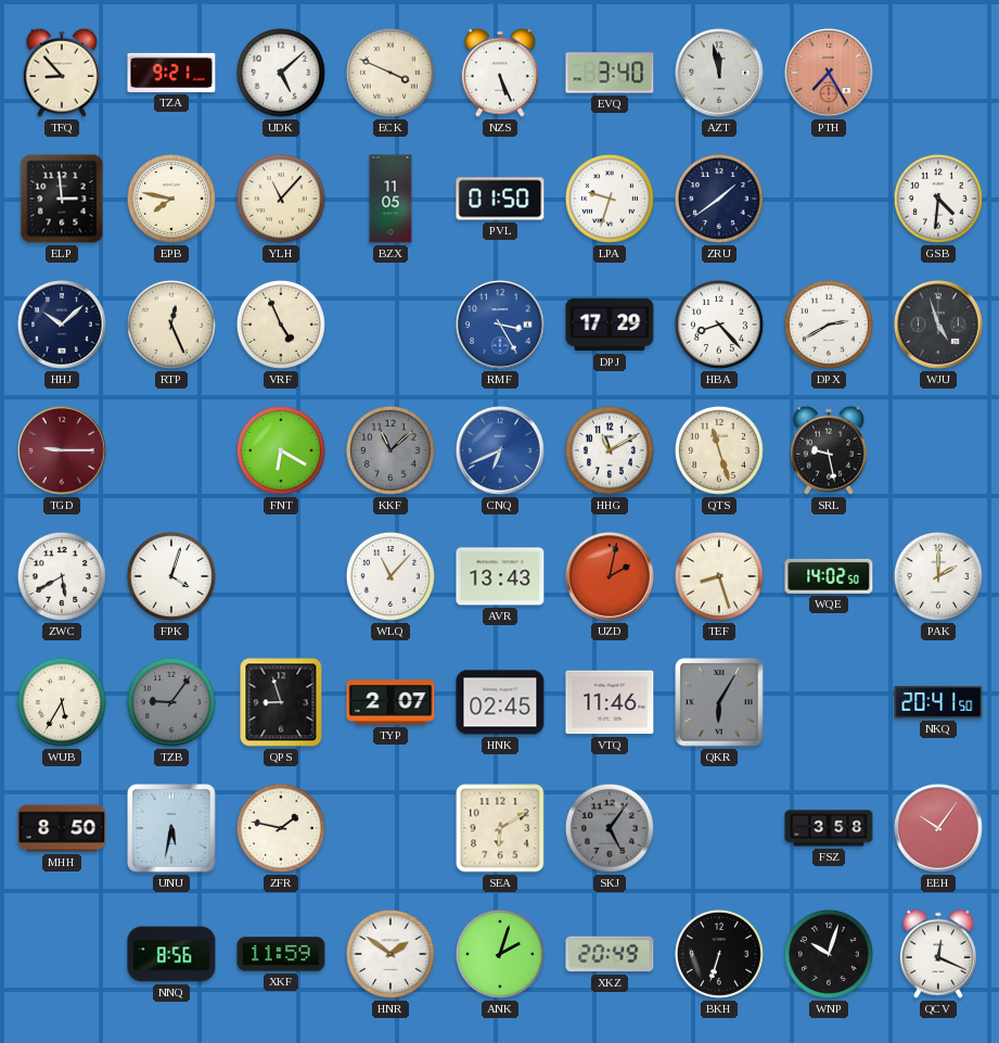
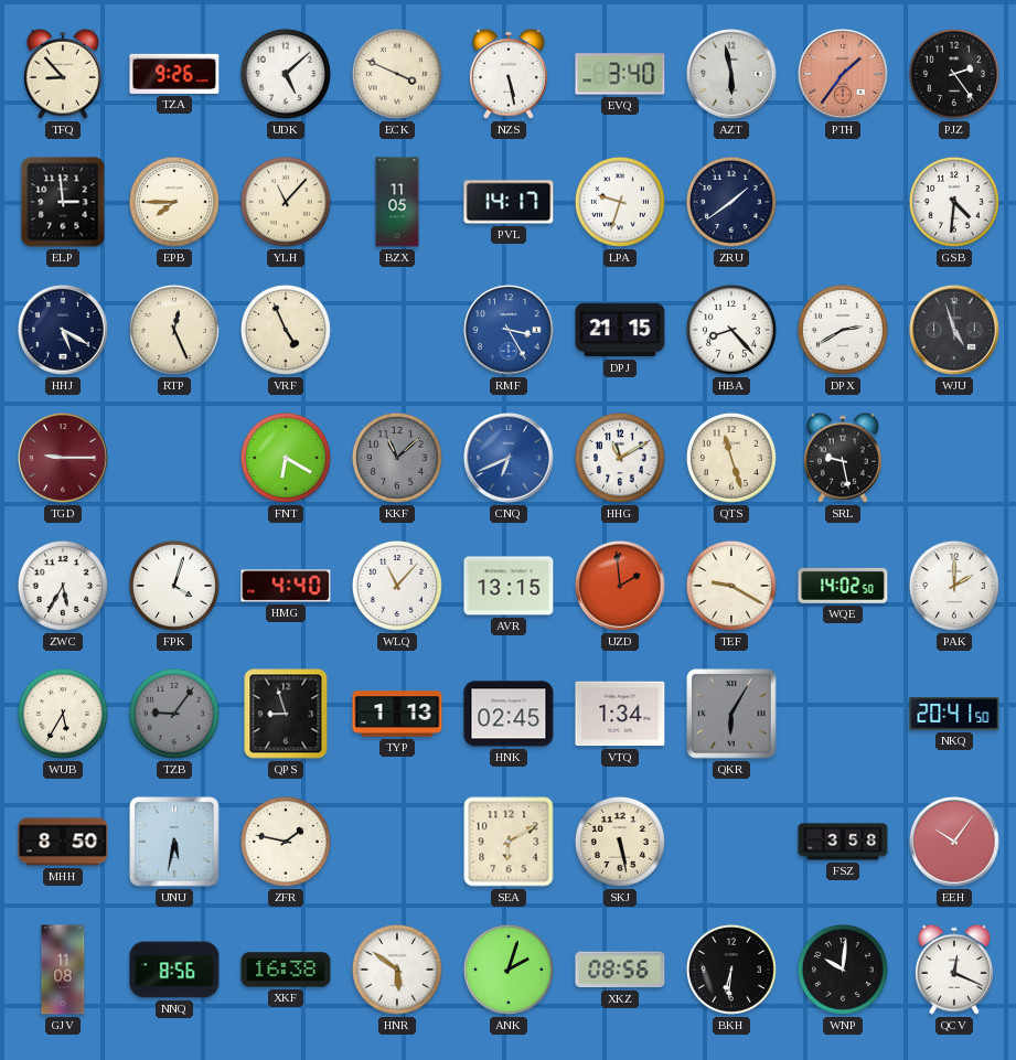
TZA: 9:21 -> 9:26 (174, 74)
NZS: 5:26 -> 5:28 (509, 74)
AZT: 11:58 -> 5:58 (731, 74)
PTH: 7:25 -> 1:36 (843, 74)
PJZ: none -> 2:24 (954, 74)
EPB: 7:47 -> 7:45 (174, 202)
PVL: 01:50 -> 14:17 (509, 202)
HHJ: 10:08 -> 5:20 (63, 330)
DPJ: 17:29 -> 21:15 (620, 330)
ZWC: 5:40 -> 5:35 (63, 586)
HMG: none -> 4:40 (286, 586)
AVR: 13:43 -> 13:15 (509, 586)
UZD: 2:02 -> 1:59 (620, 586)
TEF: 8:27 -> 9:20 (731, 586)
TYP: 2:07 -> 1:13 (397, 714)
VTQ: 11:46 -> 1:34 (620, 714)
SKJ: 5:06 -> 5:28 (620, 842)
SKJ dial: grey -> cream (620, 842)
GJV: none -> 11:08 (63, 970)
XKF: 11:59 -> 16:38 (286, 970)
HNR: 1:51 -> 5:51 (397, 970)
XKZ: 20:49 -> 08:56 (620, 970)
BKH: 6:33 -> 6:31 (731, 970)
WNP: 10:03 -> 10:01 (843, 970)
